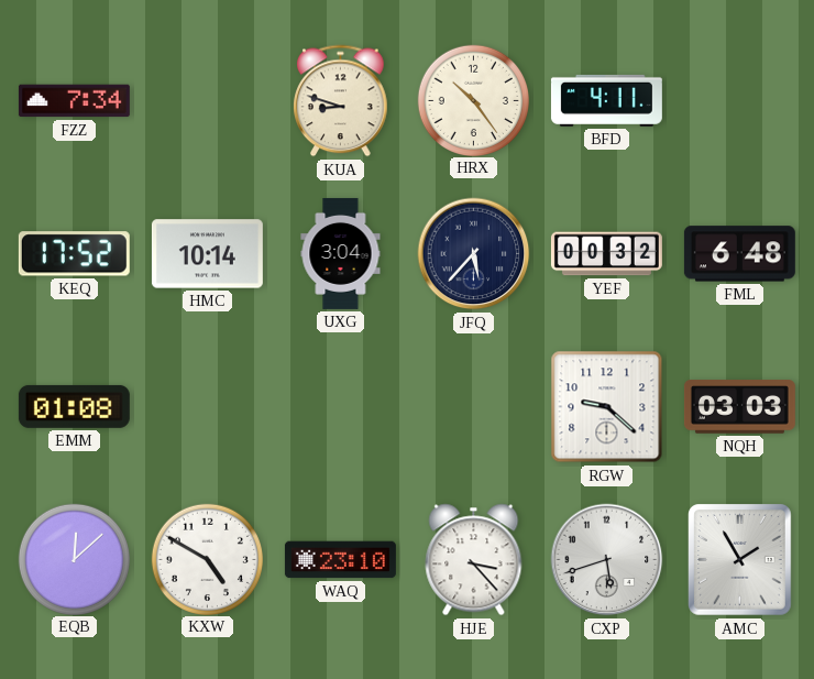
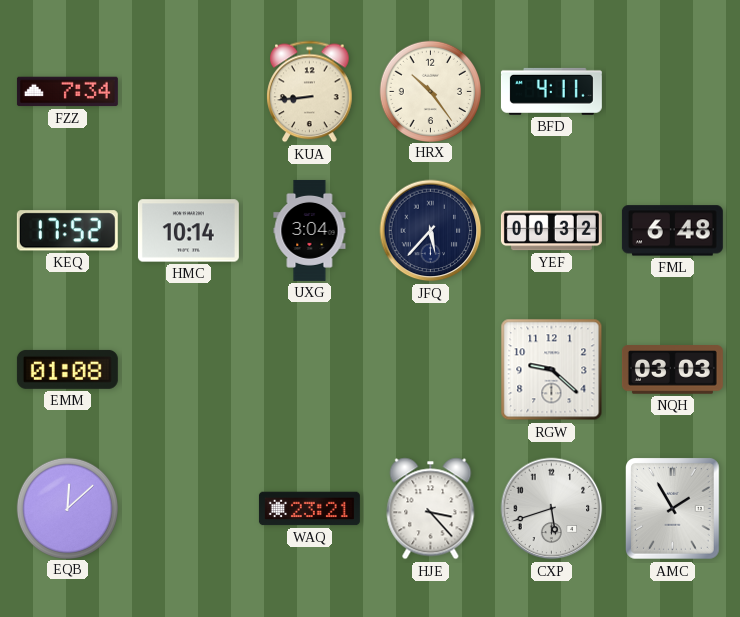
KUA: 8:48 -> 8:44 (310, 92)
KXW: 4:50 -> none (207, 559)
WAQ: 23:10 -> 23:21 (309, 509)
